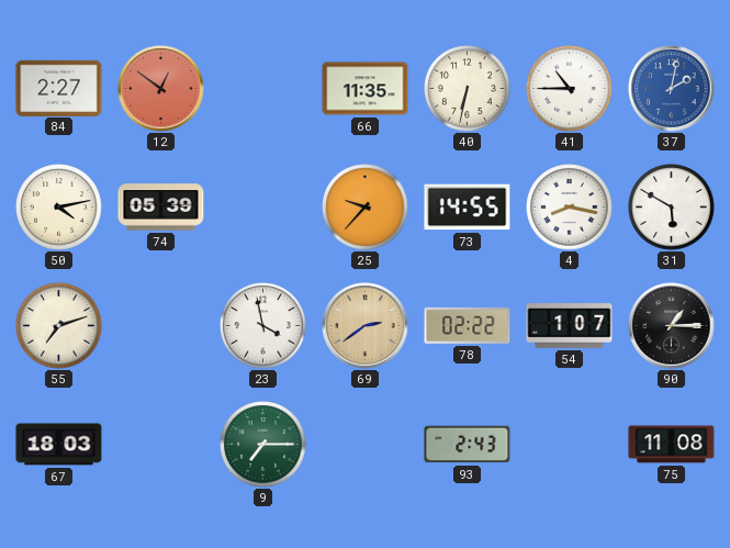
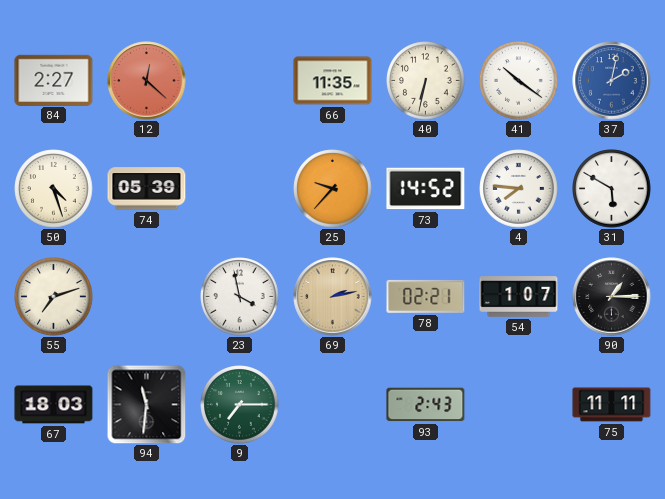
12: 12:51 -> 12:22 (147, 81)
41: 10:45 -> 10:21 (519, 81)
50: 4:13 -> 4:27 (54, 189)
73: 14:55 -> 14:52 (426, 189)
4: 8:17 -> 7:46 (519, 189)
69: 2:39 -> 2:13 (333, 297)
78: 02:22 -> 02:21 (426, 296)
94: none -> 11:31 (146, 404)
75: 11:08 -> 11:11 (612, 405)
